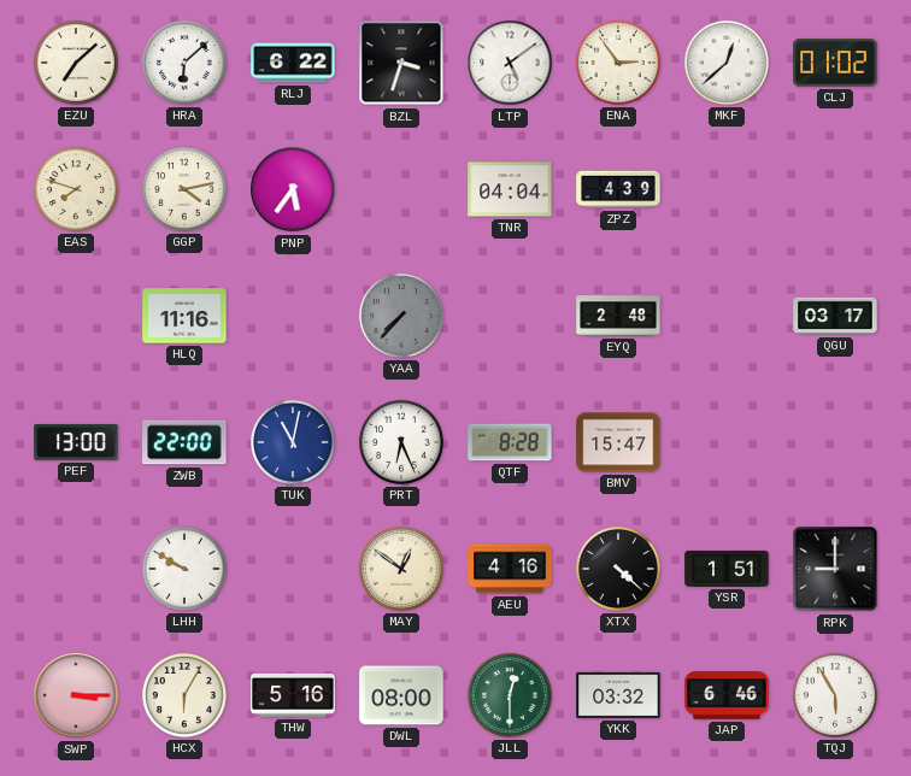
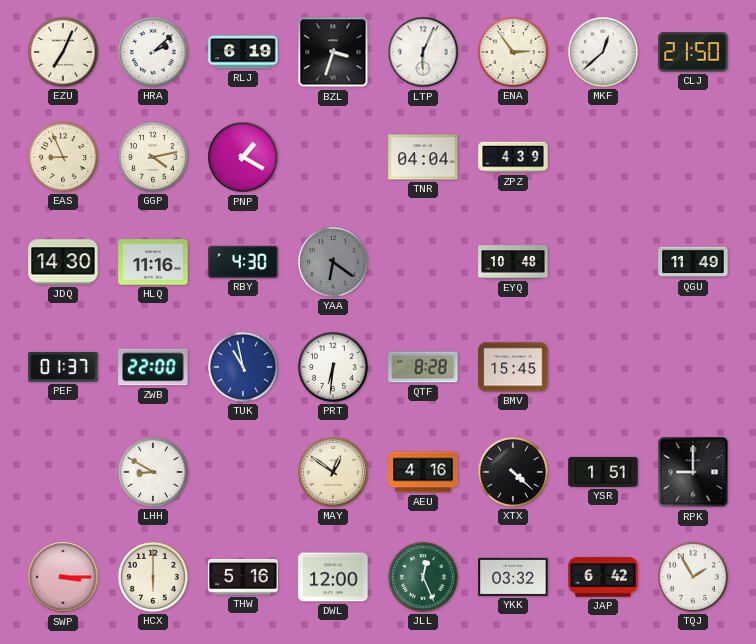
EZU: 7:08 -> 7:04 (63, 52)
HRA: 6:08 -> 2:08 (153, 52)
RLJ: 6:22 -> 6:19 (243, 52)
LTP: 5:09 -> 6:04 (423, 52)
CLJ: 01:02 -> 21:50 (693, 52)
EAS: 7:48 -> 8:56 (63, 157)
PNP: 5:36 -> 1:20 (243, 157)
JDQ: none -> 14:30 (63, 262)
RBY: none -> 4:30 (243, 262)
YAA: 7:37 -> 6:21 (333, 262)
EYQ: 2:48 -> 10:48 (513, 262)
QGU: 03:17 -> 11:49 (693, 262)
PEF: 13:00 -> 01:37 (63, 367)
TUK: 11:02 -> 10:58 (243, 367)
PRT: 6:26 -> 6:31 (333, 367)
BMV: 15:47 -> 15:45 (513, 367)
LHH: 9:50 -> 8:50 (153, 472)
HCX: 6:05 -> 6:00 (153, 577)
DWL: 08:00 -> 12:00 (333, 577)
JLL: 12:30 -> 12:26 (423, 577)
JAP: 6:46 -> 6:42 (603, 577)
TQJ: 5:55 -> 1:55 (693, 577)
